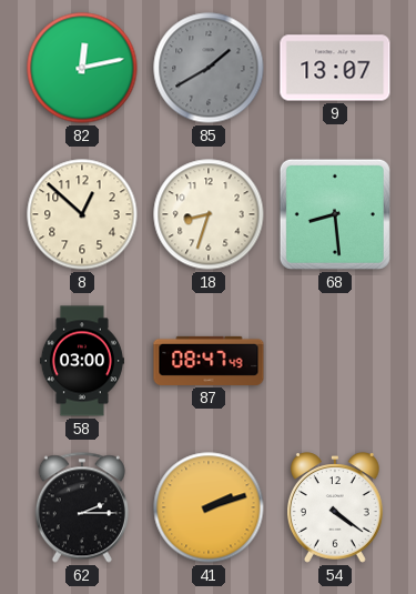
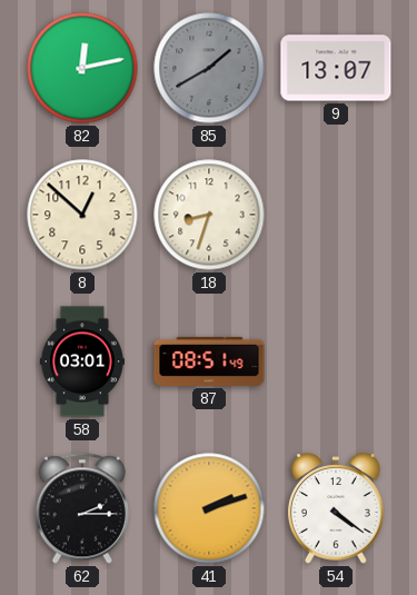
68: 8:29 -> none (335, 214)
58: 03:00 -> 03:01 (82, 361)
87: 08:47 -> 08:51 (209, 361)
